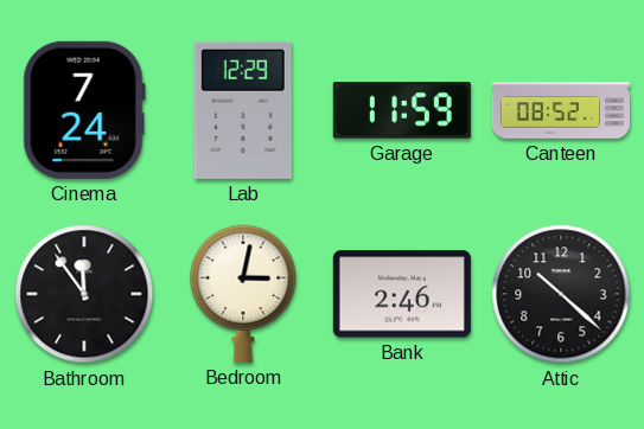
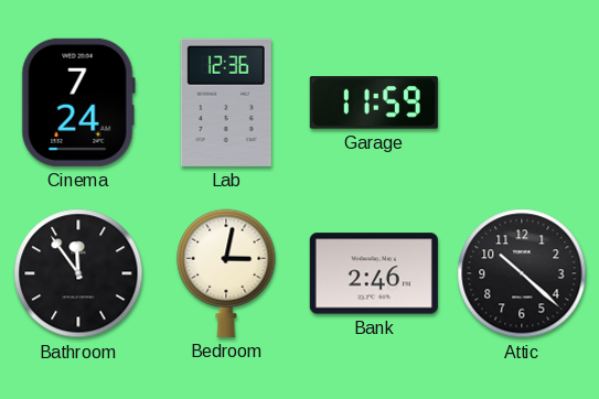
Lab: 12:29 -> 12:36 (226, 103)
Canteen: 08:52 -> none (561, 110)
